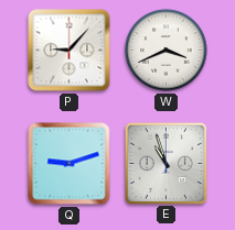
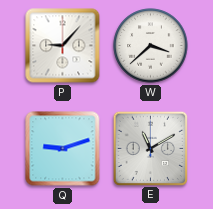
W: 3:41 -> 3:38 (151, 46)
E: 10:57 -> 11:10 (150, 148)
